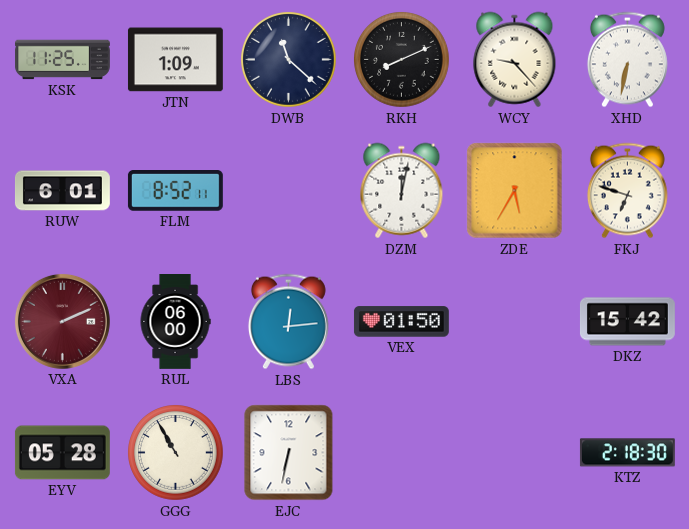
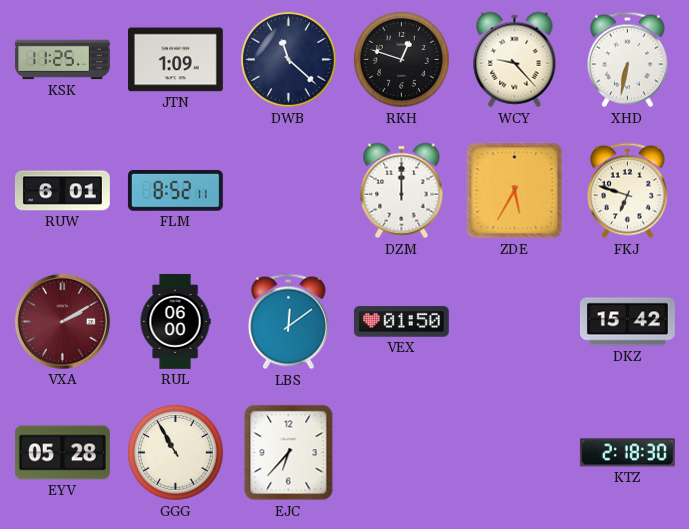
RKH: 8:11 -> 12:48 (402, 60)
DZM: 12:02 -> 12:00 (402, 191)
VXA: 2:11 -> 2:10 (62, 321)
LBS: 12:14 -> 12:09 (288, 322)
EJC: 6:32 -> 6:37 (289, 453)
